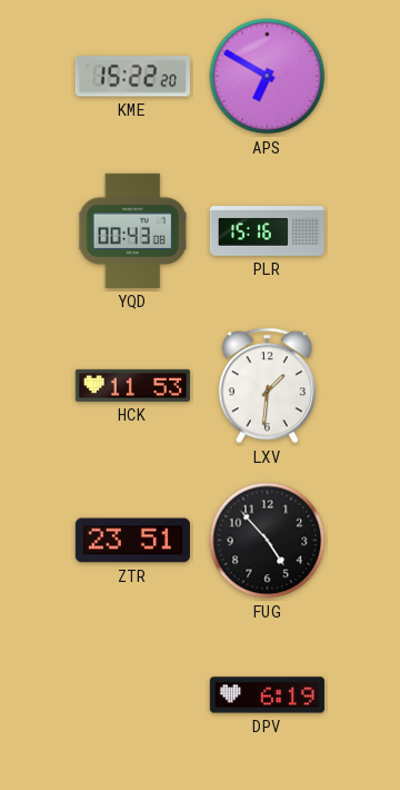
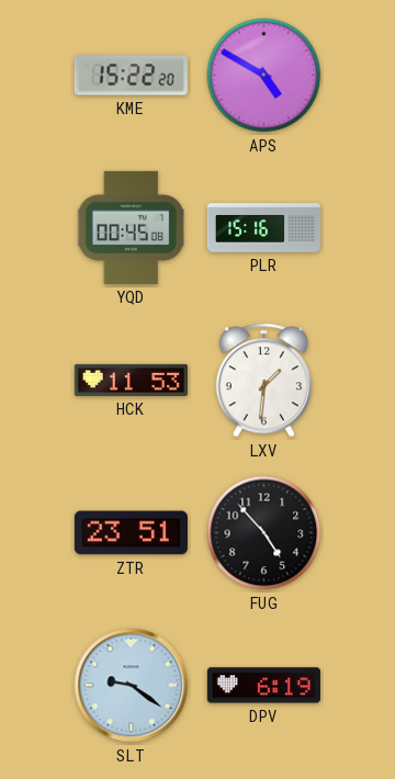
APS: 6:50 -> 4:50 (264, 76)
YQD: 00:43 -> 00:45 (132, 227)
SLT: none -> 9:21 (132, 686)
